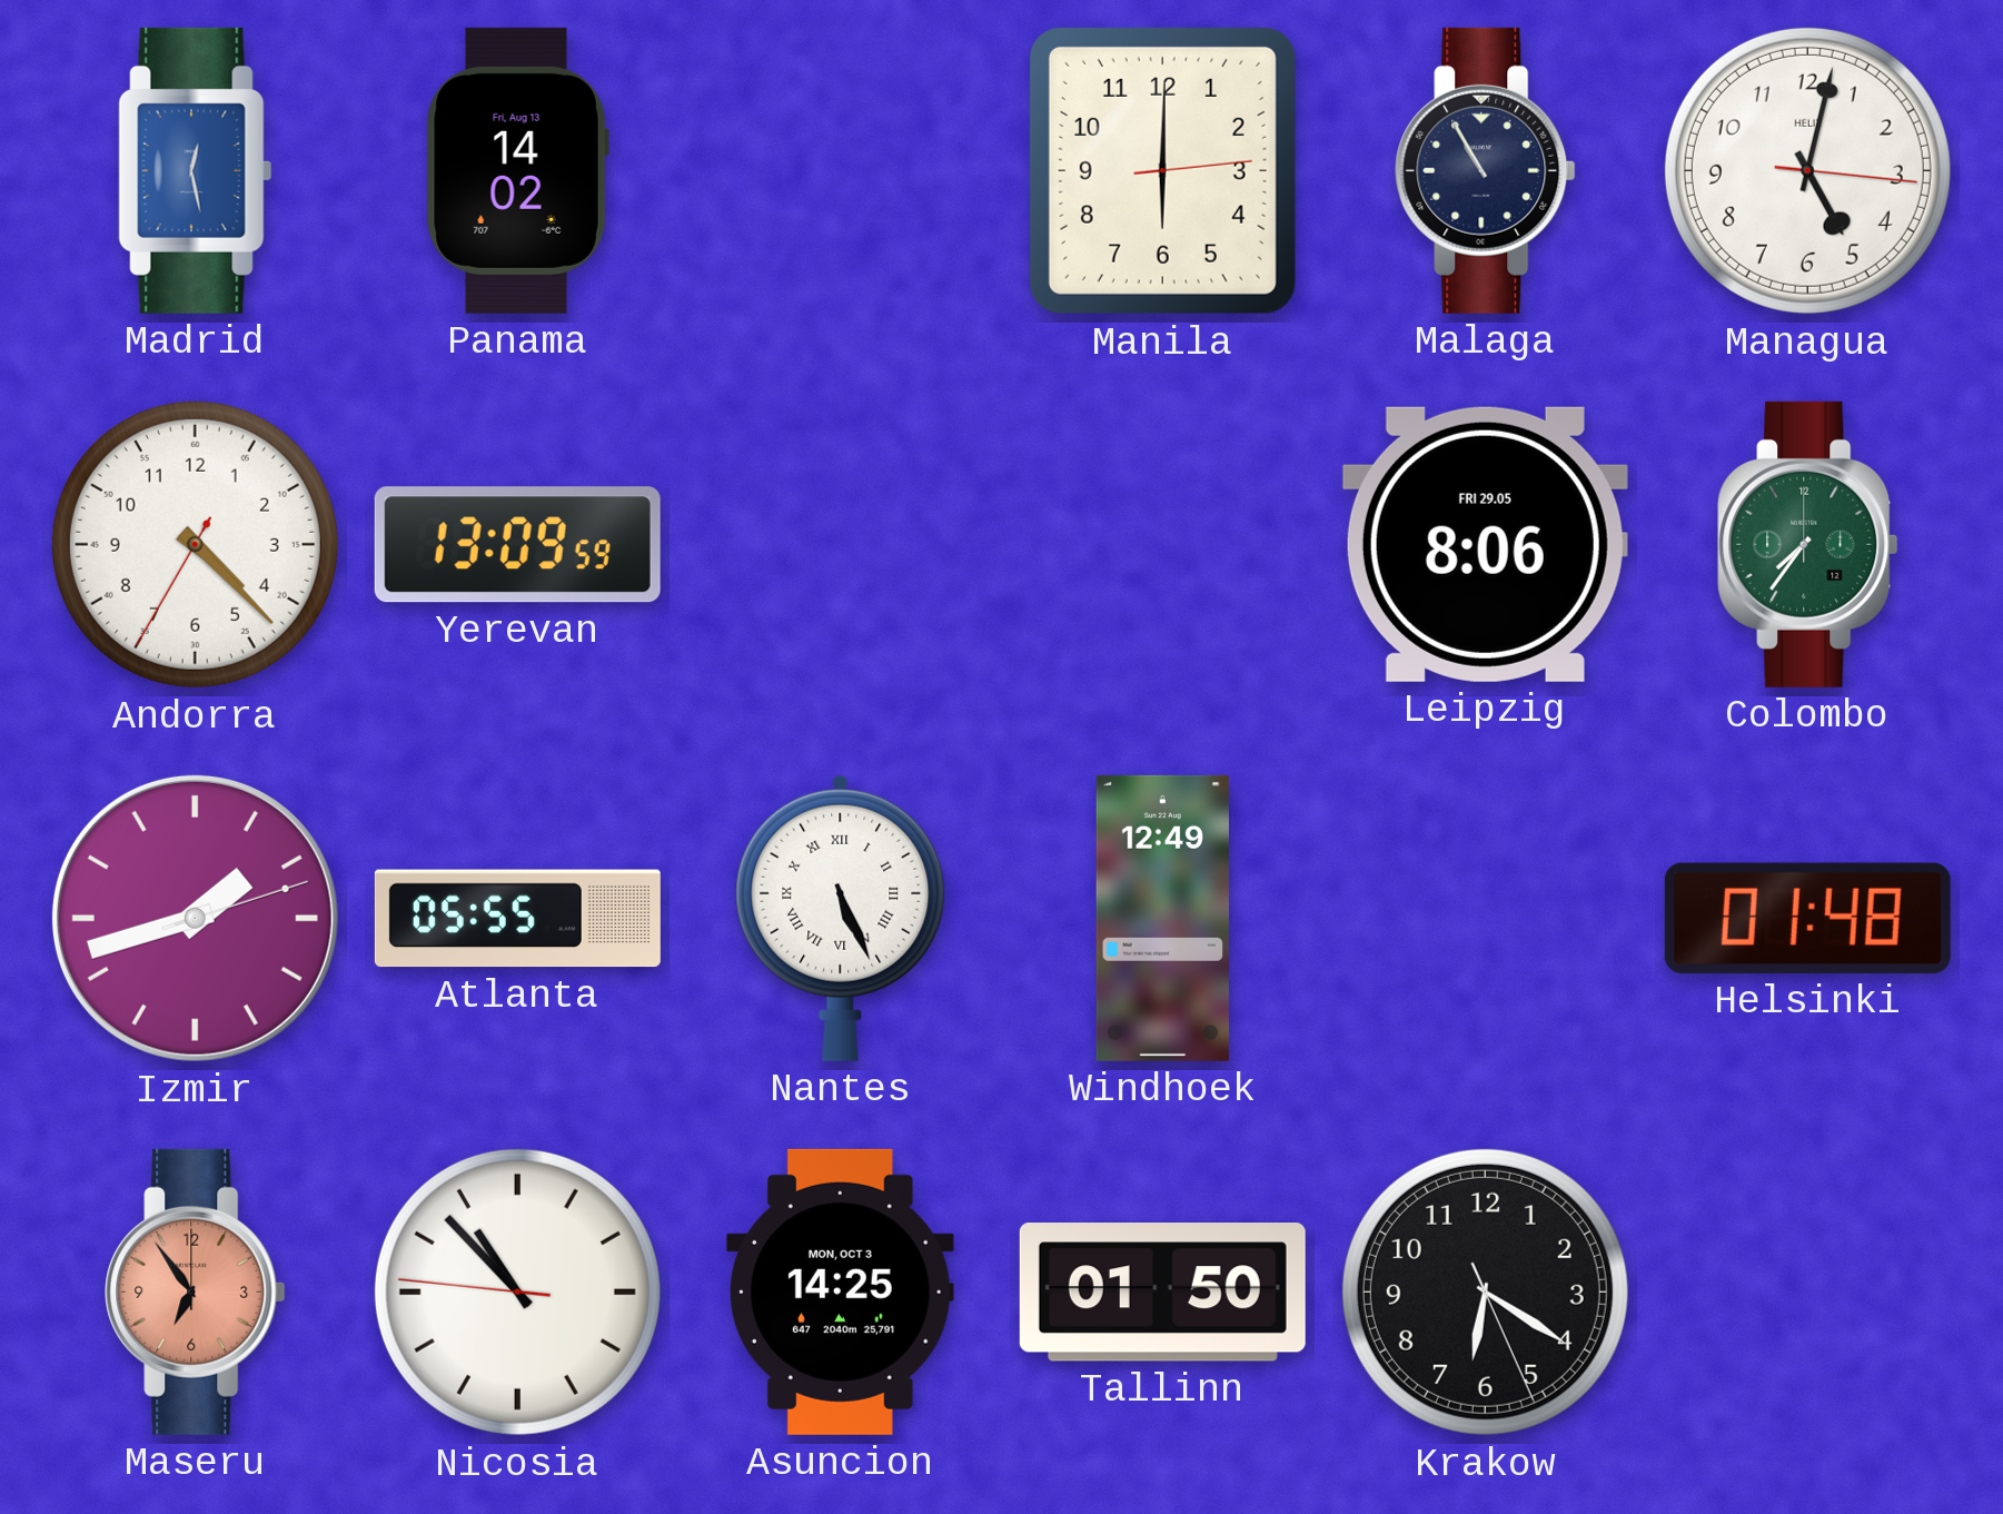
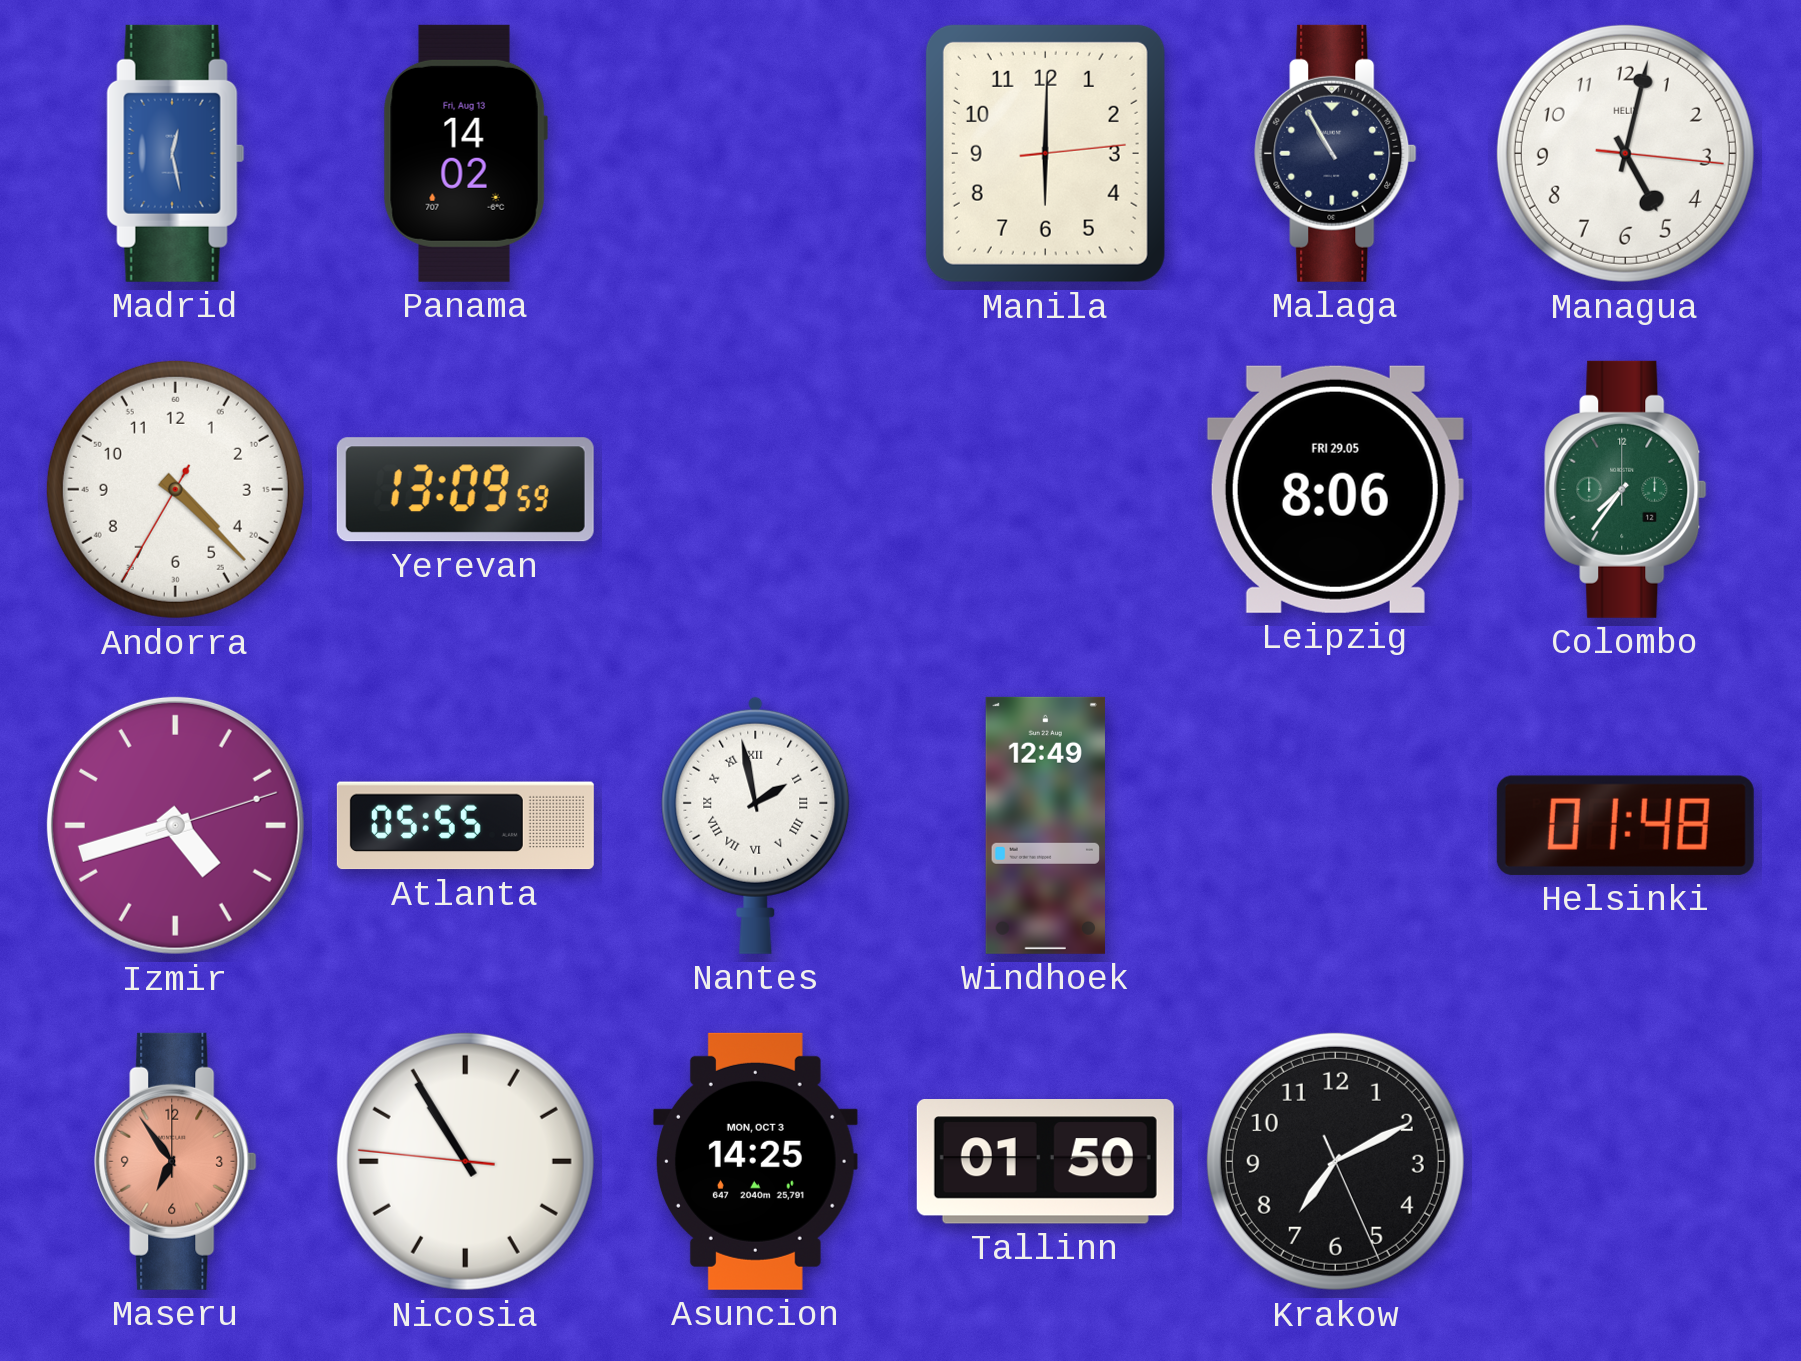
Izmir: 1:42 -> 4:42 (175, 825)
Nantes: 5:26 -> 1:58 (756, 825)
Nicosia: 10:52 -> 10:54 (465, 1161)
Krakow: 6:20 -> 7:10 (1335, 1161)
